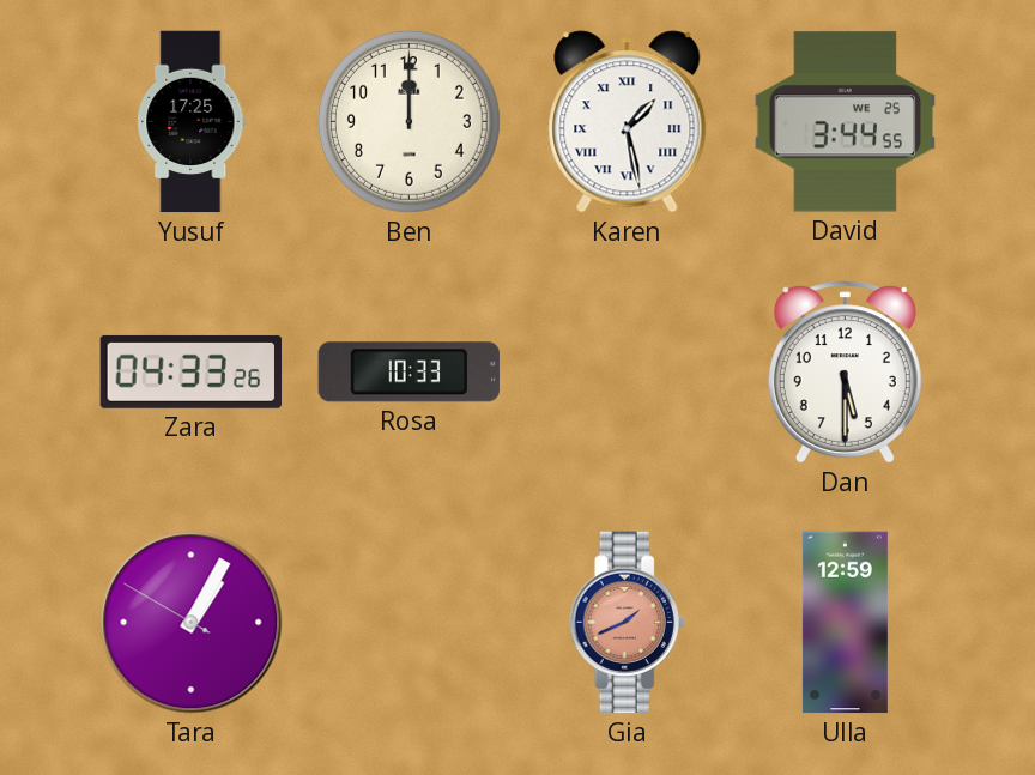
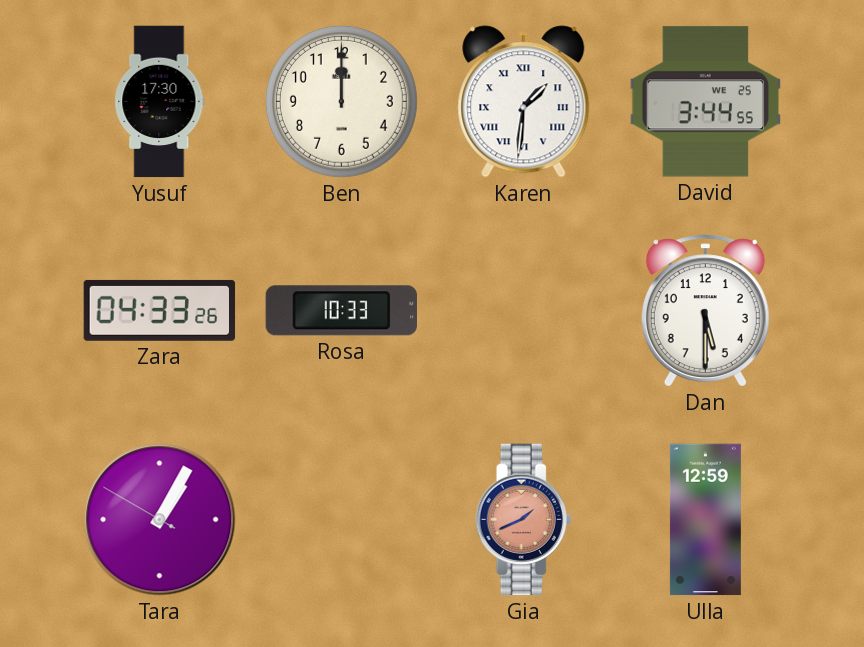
Yusuf: 17:25 -> 17:30 (160, 102)
Karen: 1:28 -> 1:31 (524, 102)
